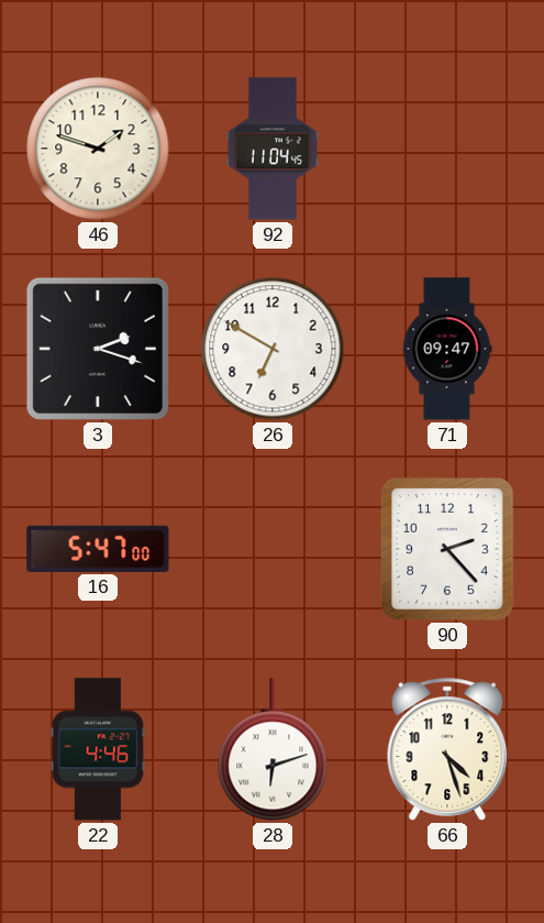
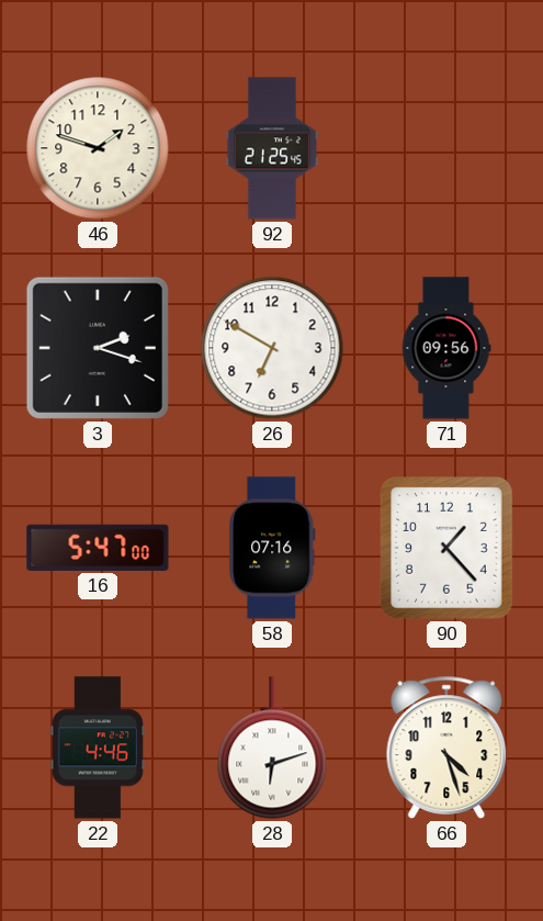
92: 11:04 -> 21:25 (271, 148)
71: 09:47 -> 09:56 (446, 348)
58: none -> 07:16 (272, 548)
90: 2:23 -> 1:23 (446, 548)
